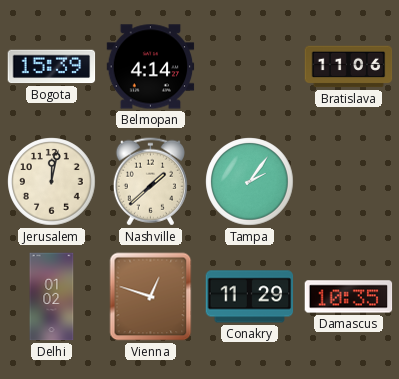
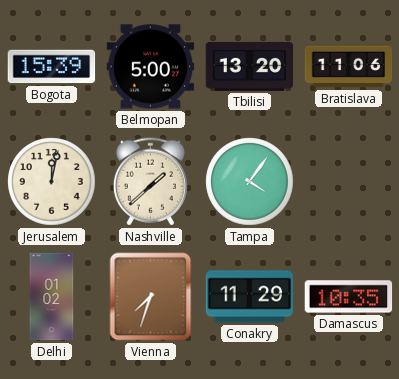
Belmopan: 4:14 -> 5:00 (151, 67)
Tbilisi: none -> 13:20 (250, 66)
Tampa: 2:06 -> 4:06 (250, 182)
Vienna: 12:48 -> 7:33 (151, 297)
